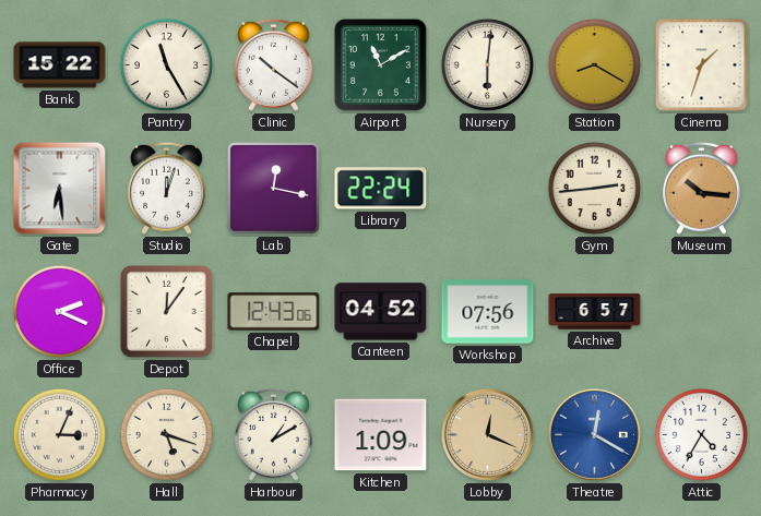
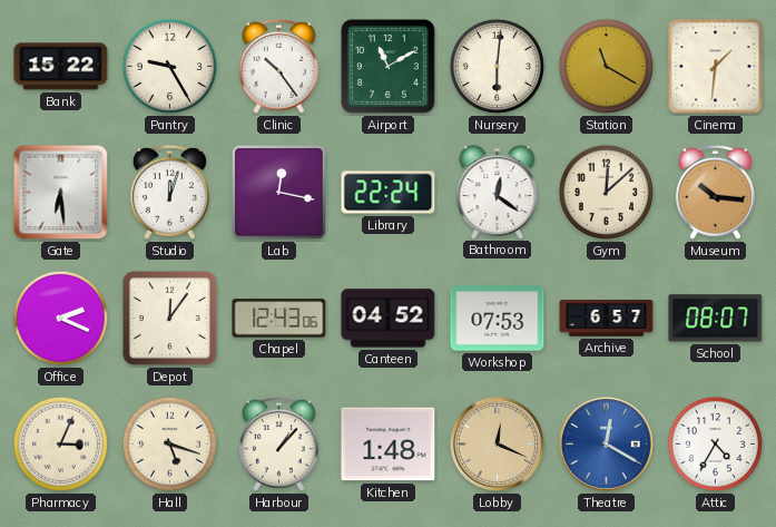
Pantry: 11:25 -> 9:25 (169, 66)
Clinic: 10:21 -> 10:24 (278, 66)
Station: 8:20 -> 11:20 (606, 66)
Cinema: 1:33 -> 1:31 (716, 67)
Bathroom: none -> 12:21 (498, 192)
Gym: 2:44 -> 12:08 (606, 192)
Workshop: 07:56 -> 07:53 (498, 319)
School: none -> 08:07 (716, 319)
Harbour: 1:10 -> 1:07 (278, 443)
Kitchen: 1:09 -> 1:48 (389, 445)
